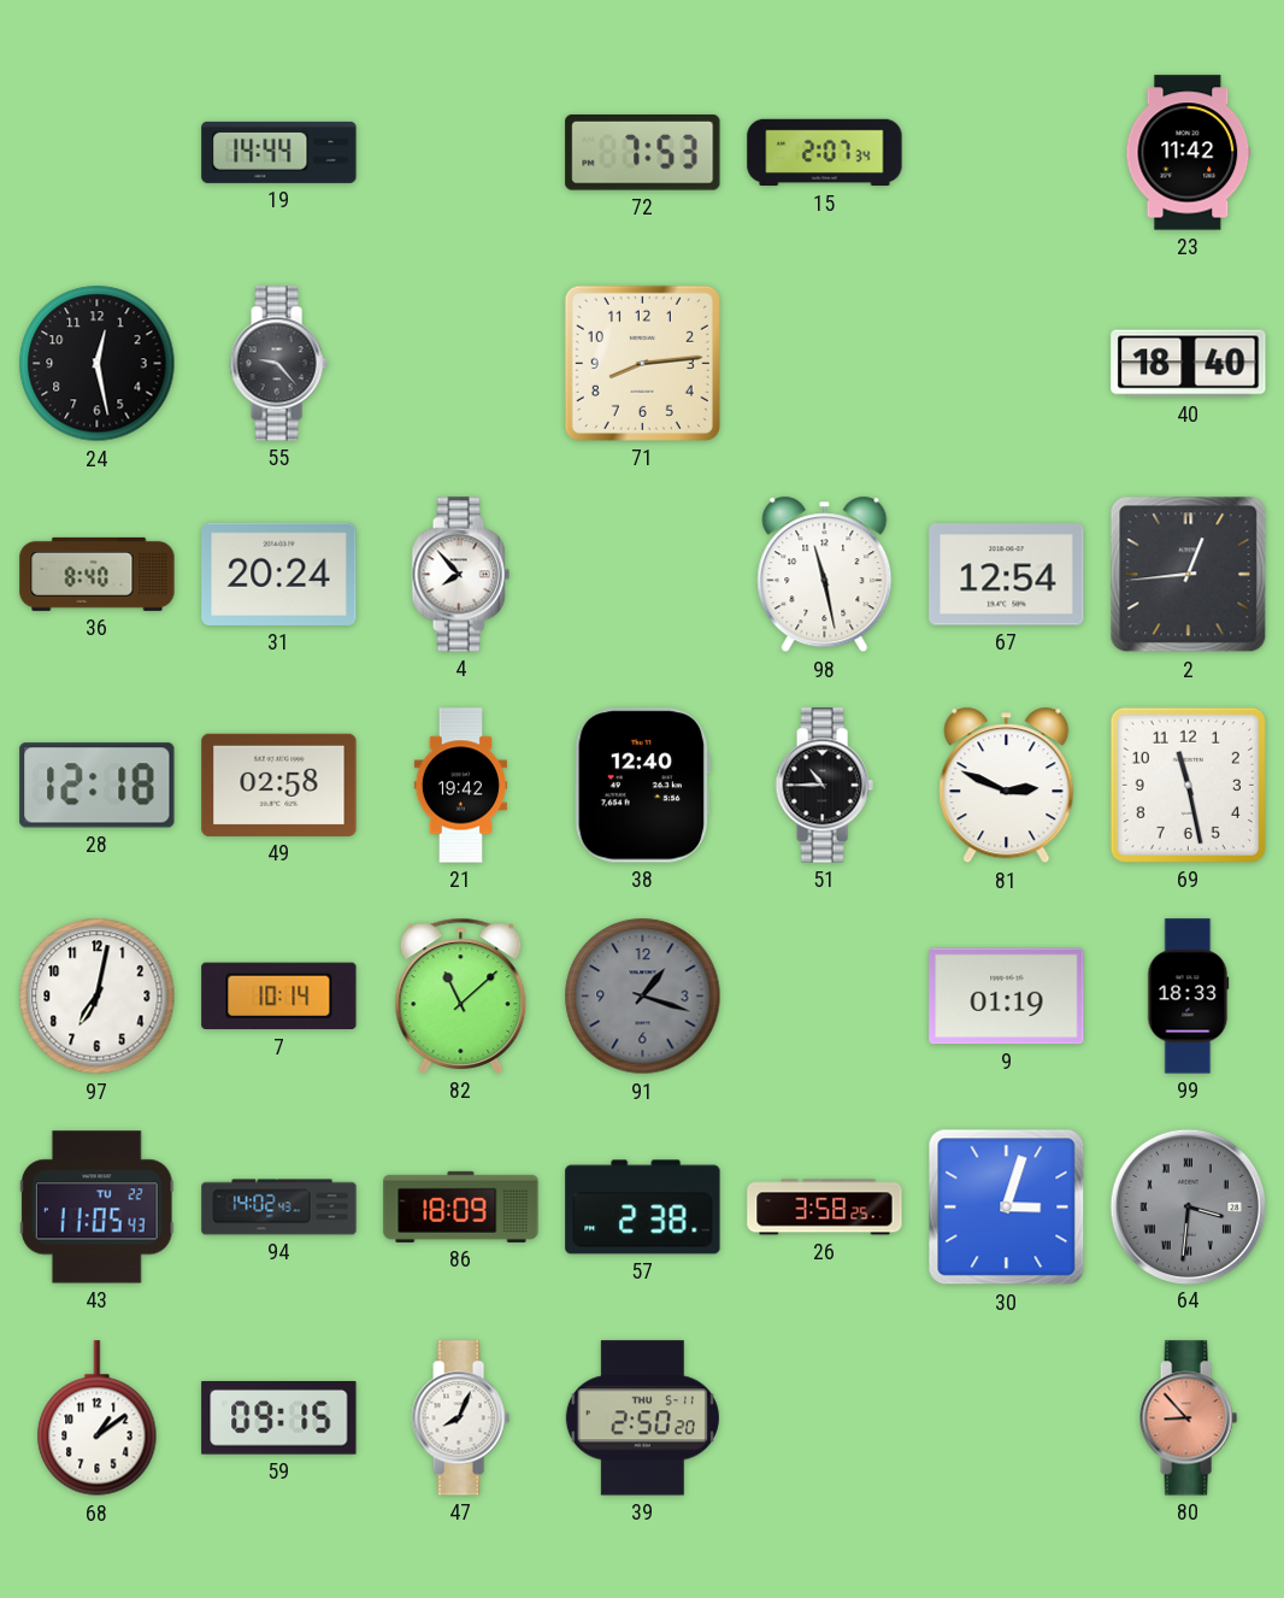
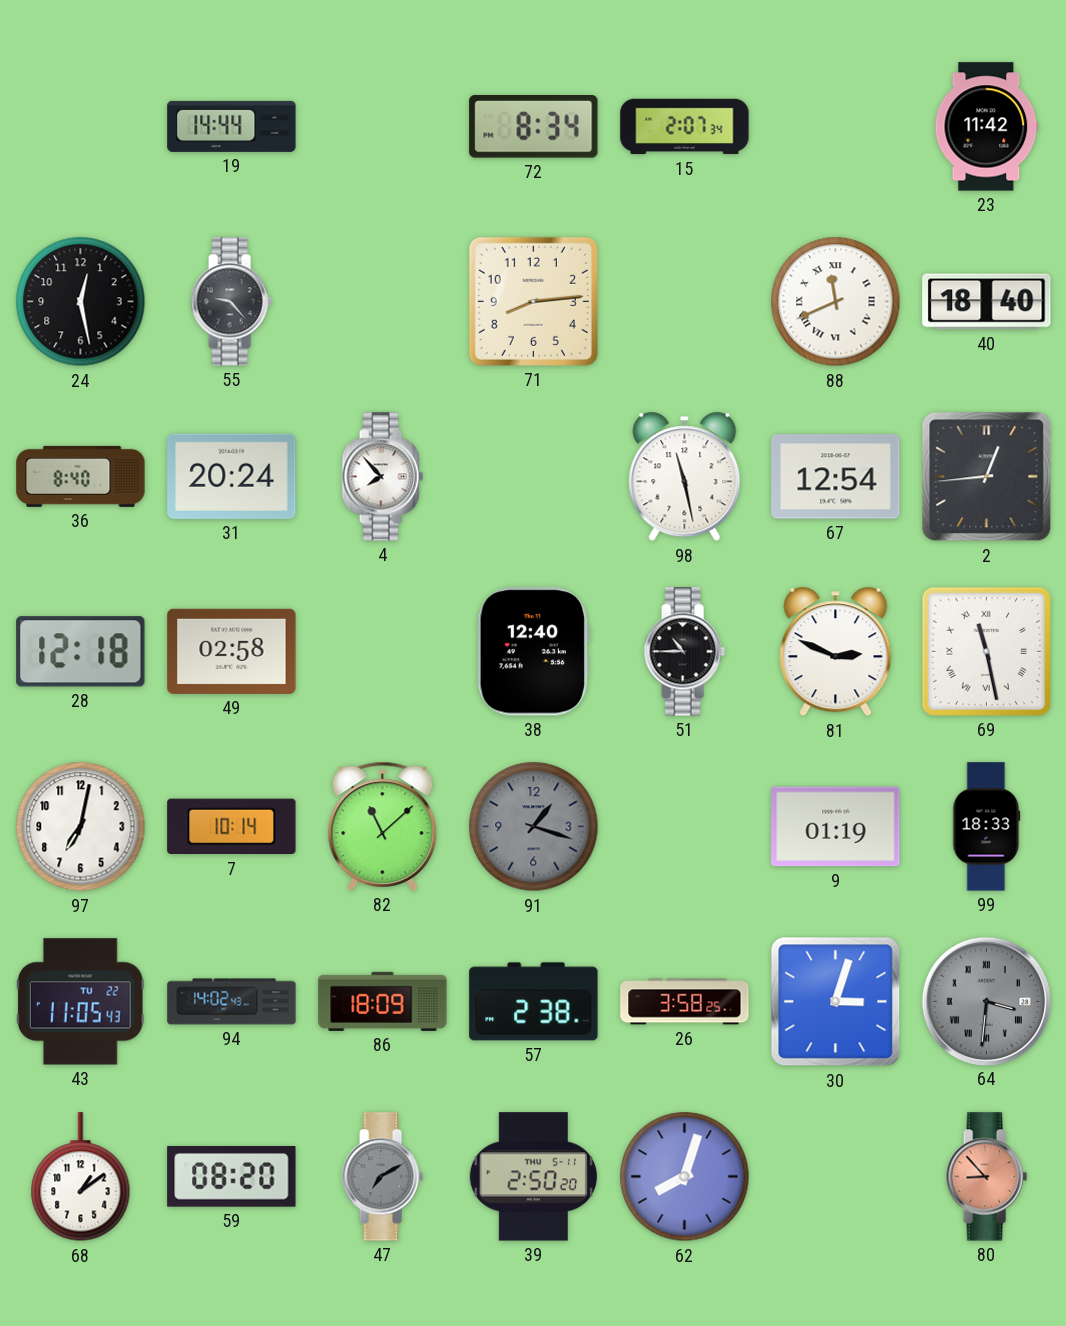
72: 7:53 -> 8:34 (534, 127)
88: none -> 11:41 (836, 302)
21: 19:42 -> none (460, 786)
69 numerals: Arabic -> Roman (986, 651)
59: 09:15 -> 08:20 (232, 1177)
47: 8:04 -> 7:10 (382, 1177)
47 dial: white -> grey (382, 1177)
62: none -> 8:03 (685, 1177)
